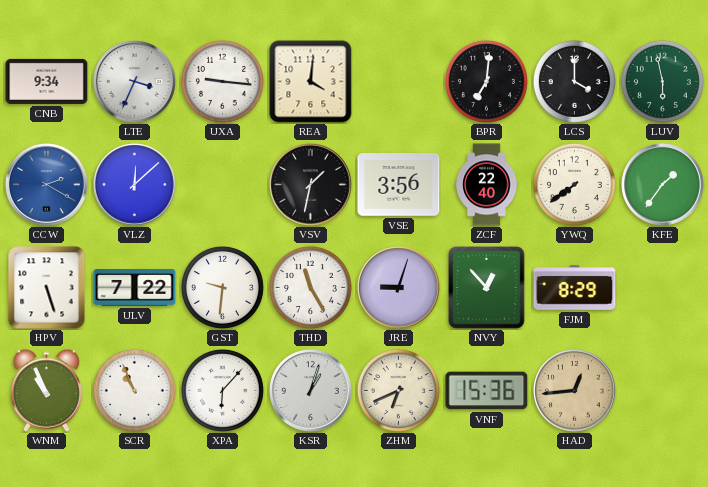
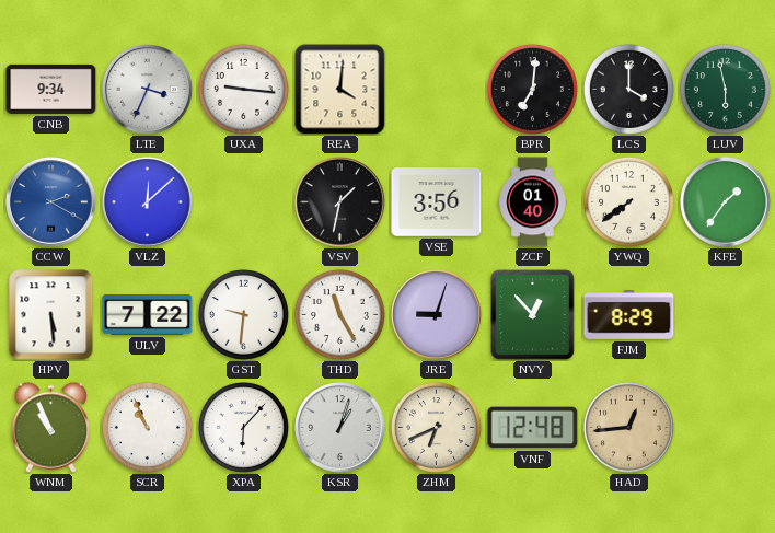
ZCF: 22:40 -> 01:40 (533, 202)
HPV: 5:27 -> 5:29 (51, 315)
VNF: 15:36 -> 12:48 (533, 428)
